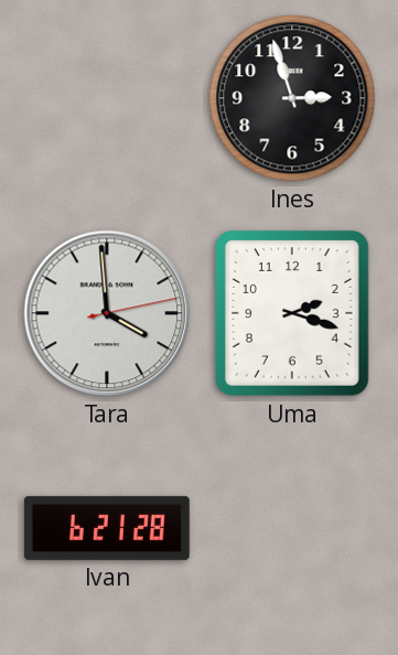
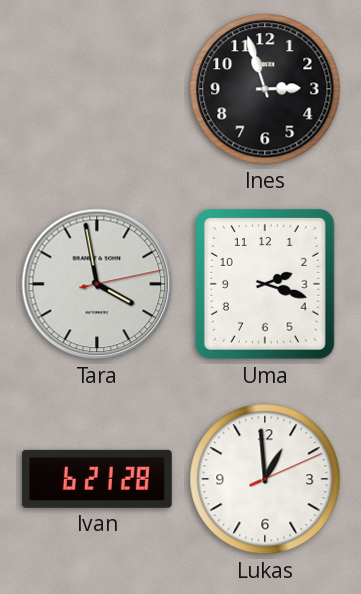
Tara: 3:59 -> 3:58 (97, 284)
Lukas: none -> 12:59 (265, 479)
